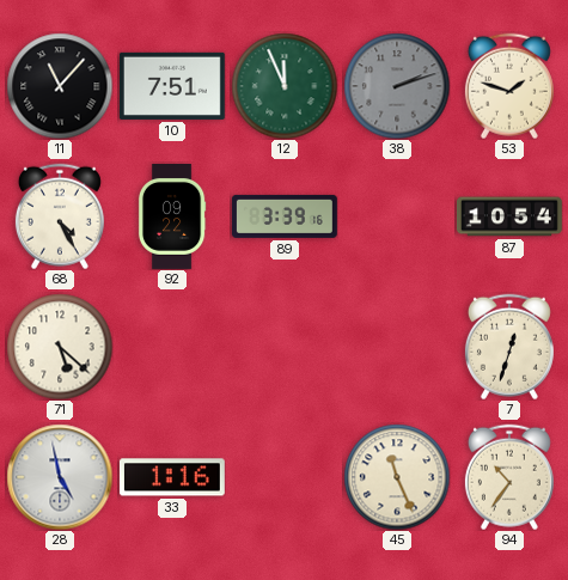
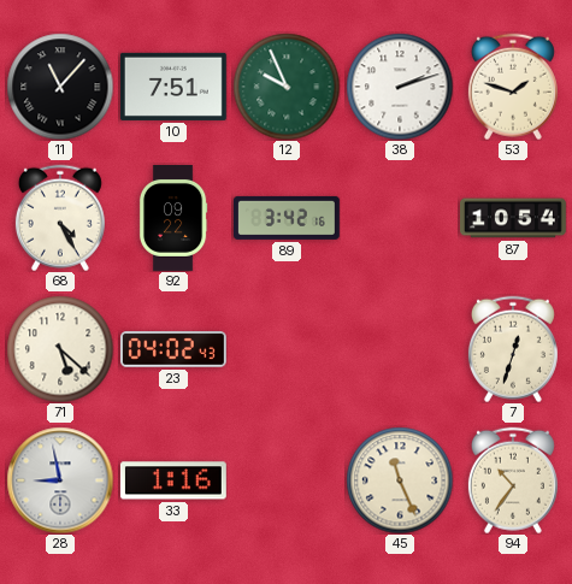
12: 11:56 -> 9:56 (287, 87)
38 dial: grey -> white (400, 87)
89: 3:39 -> 3:42 (287, 218)
23: none -> 04:02 (173, 349)
28: 4:58 -> 8:58 (60, 480)
